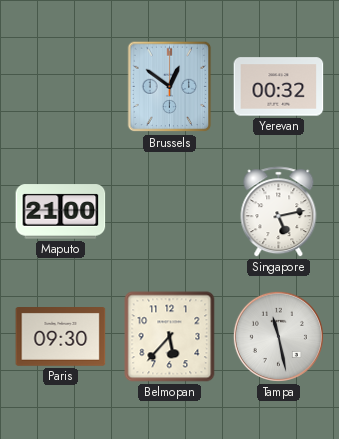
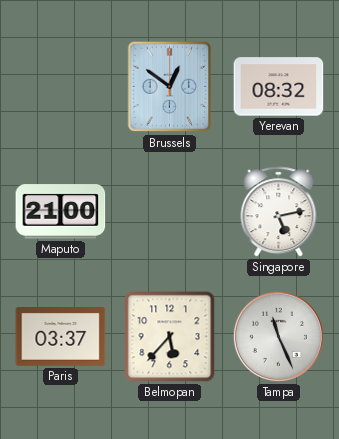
Yerevan: 00:32 -> 08:32 (279, 87)
Paris: 09:30 -> 03:37 (61, 337)
Tampa: 11:28 -> 11:26 (278, 336)
